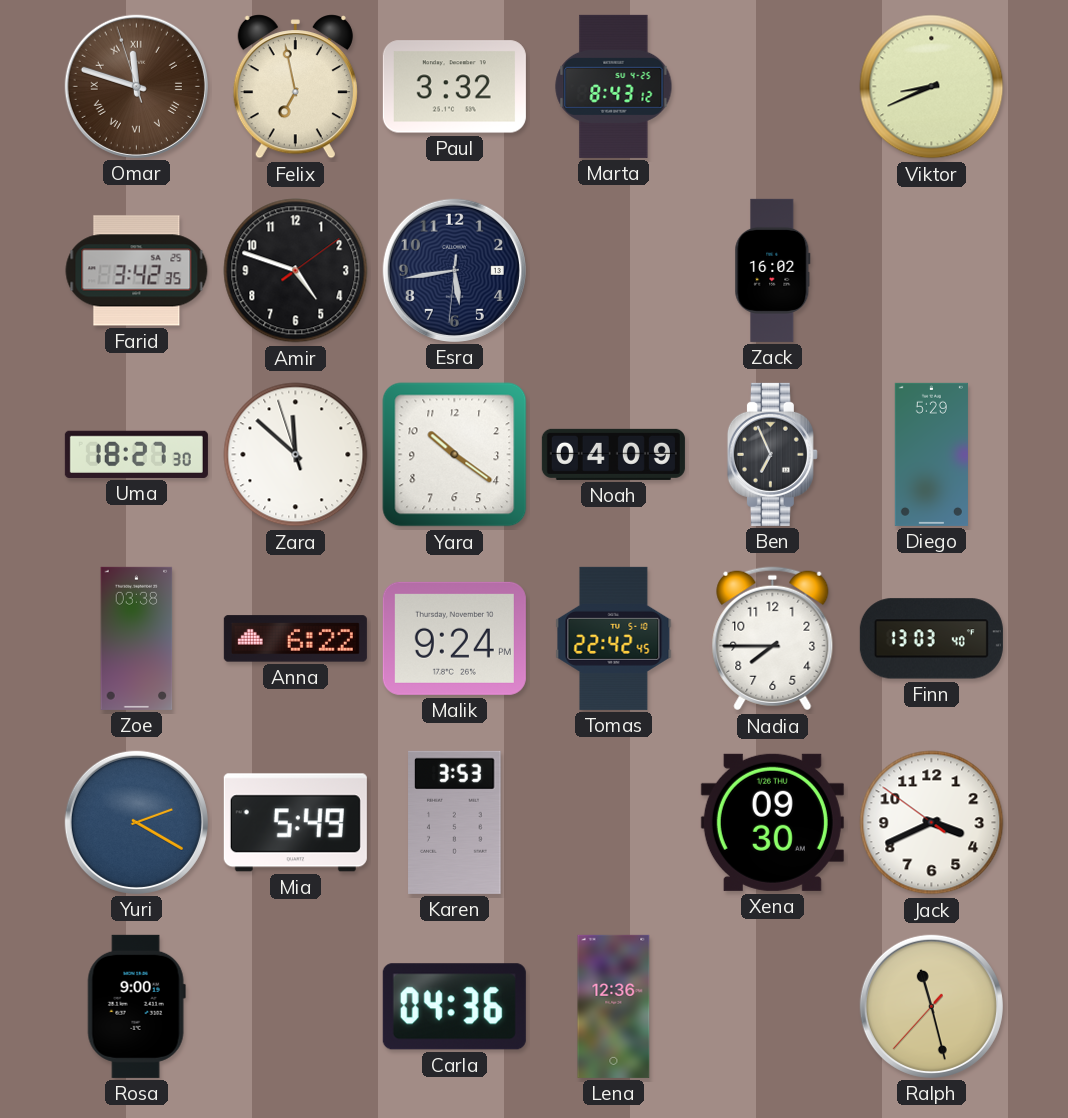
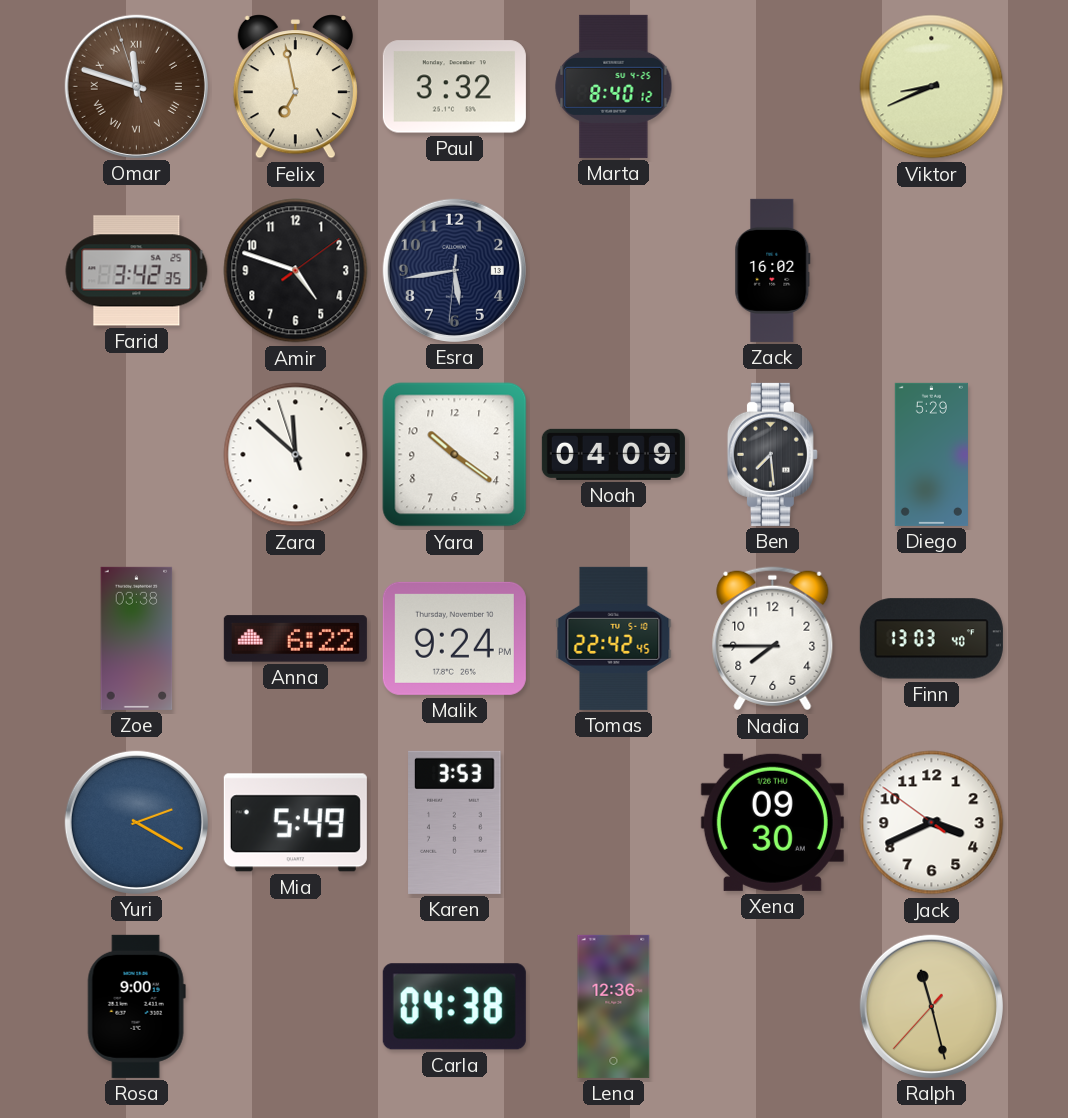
Marta: 8:43 -> 8:40 (614, 86)
Uma: 18:27 -> none (136, 454)
Ben: 6:56 -> 7:29 (772, 454)
Carla: 04:36 -> 04:38 (454, 1007)
